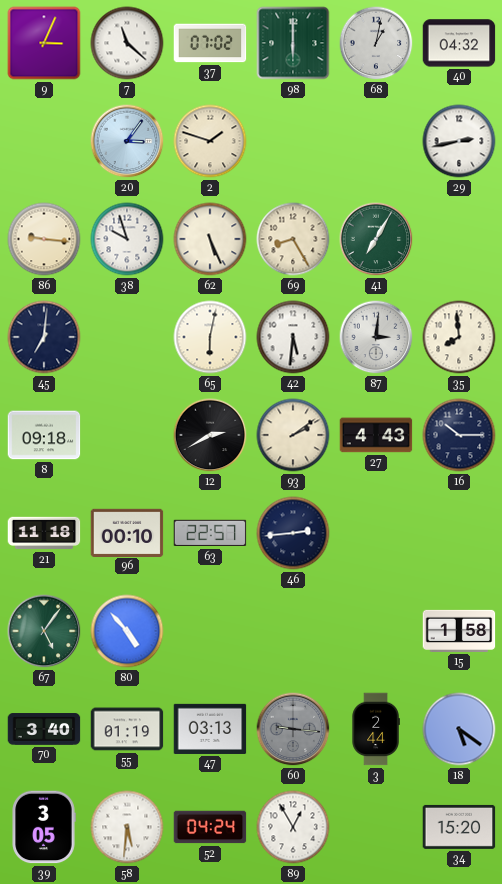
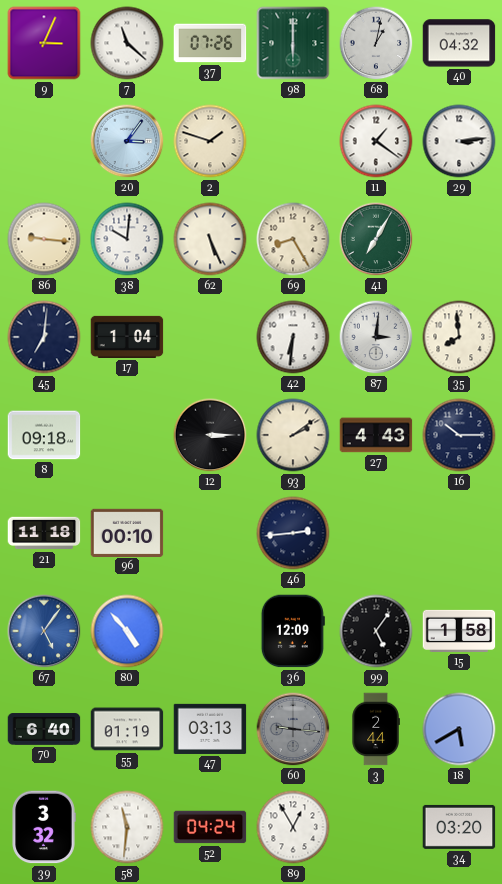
37: 07:02 -> 07:26 (210, 43)
11: none -> 1:21 (376, 141)
29: 2:43 -> 3:14 (459, 141)
38: 9:57 -> 10:01 (127, 239)
17: none -> 1:04 (127, 337)
65: 6:02 -> none (210, 337)
42: 5:31 -> 6:31 (293, 337)
12: 2:40 -> 3:15 (210, 435)
63: 22:57 -> none (210, 533)
67 dial: green -> blue (44, 631)
36: none -> 12:09 (293, 631)
99: none -> 5:06 (376, 631)
70: 3:40 -> 6:40 (44, 729)
18: 5:21 -> 5:40 (459, 729)
39: 3:05 -> 3:32 (44, 827)
58: 5:31 -> 11:31 (127, 827)
34: 15:20 -> 03:20 (459, 827)
